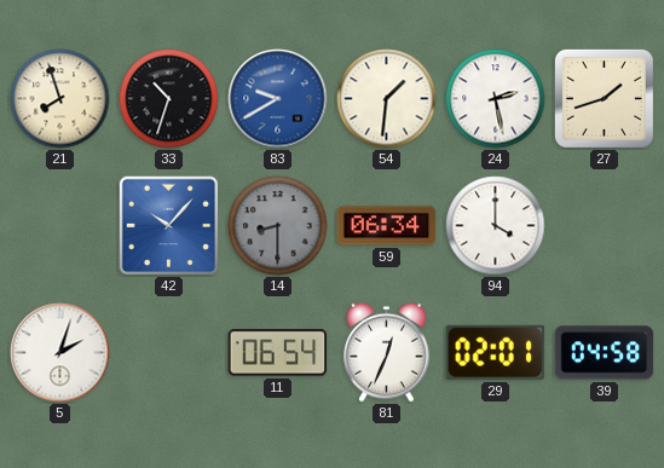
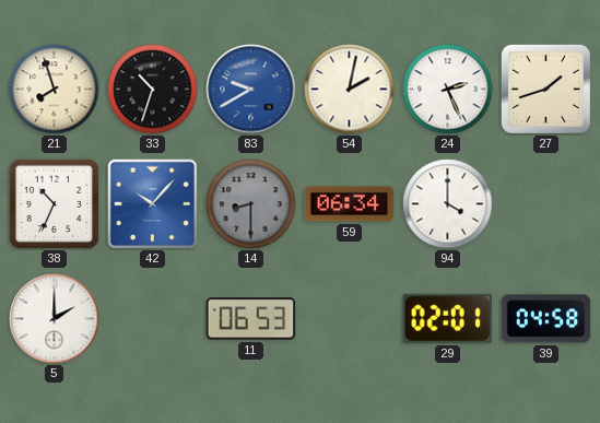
54: 1:31 -> 2:02 (350, 90)
24: 2:28 -> 2:26 (448, 90)
38: none -> 10:34 (54, 203)
5: 2:03 -> 2:00 (55, 319)
11: 06:54 -> 06:53 (251, 319)
81: 12:34 -> none (387, 352)
